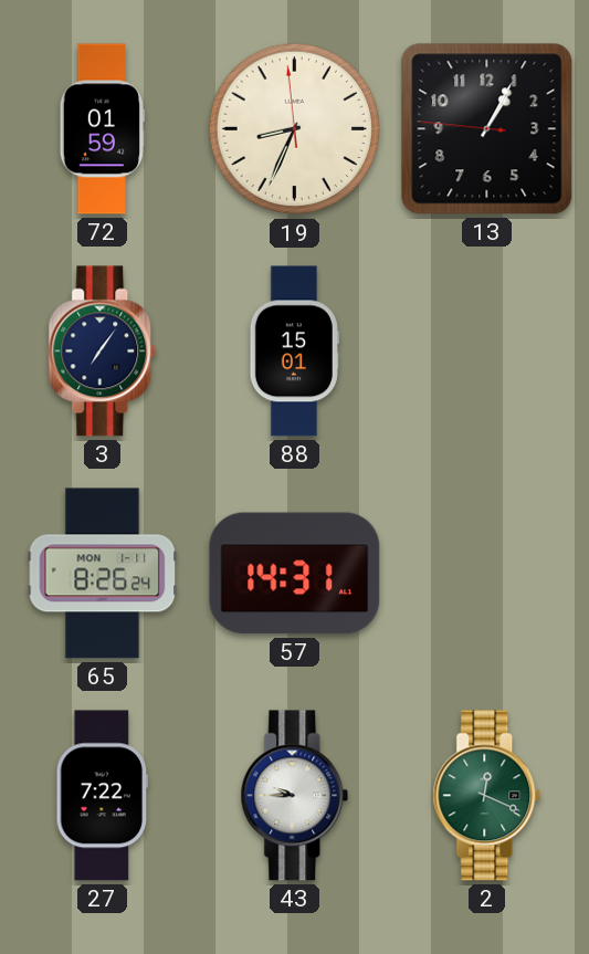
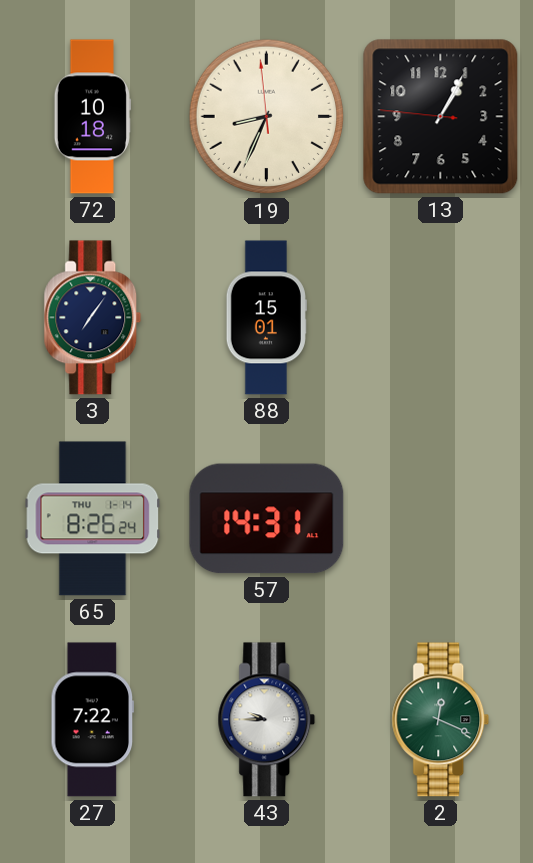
72: 01:59 -> 10:18 (92, 117)
65 date: MON 1-11 -> THU 1-14 (93, 519)
